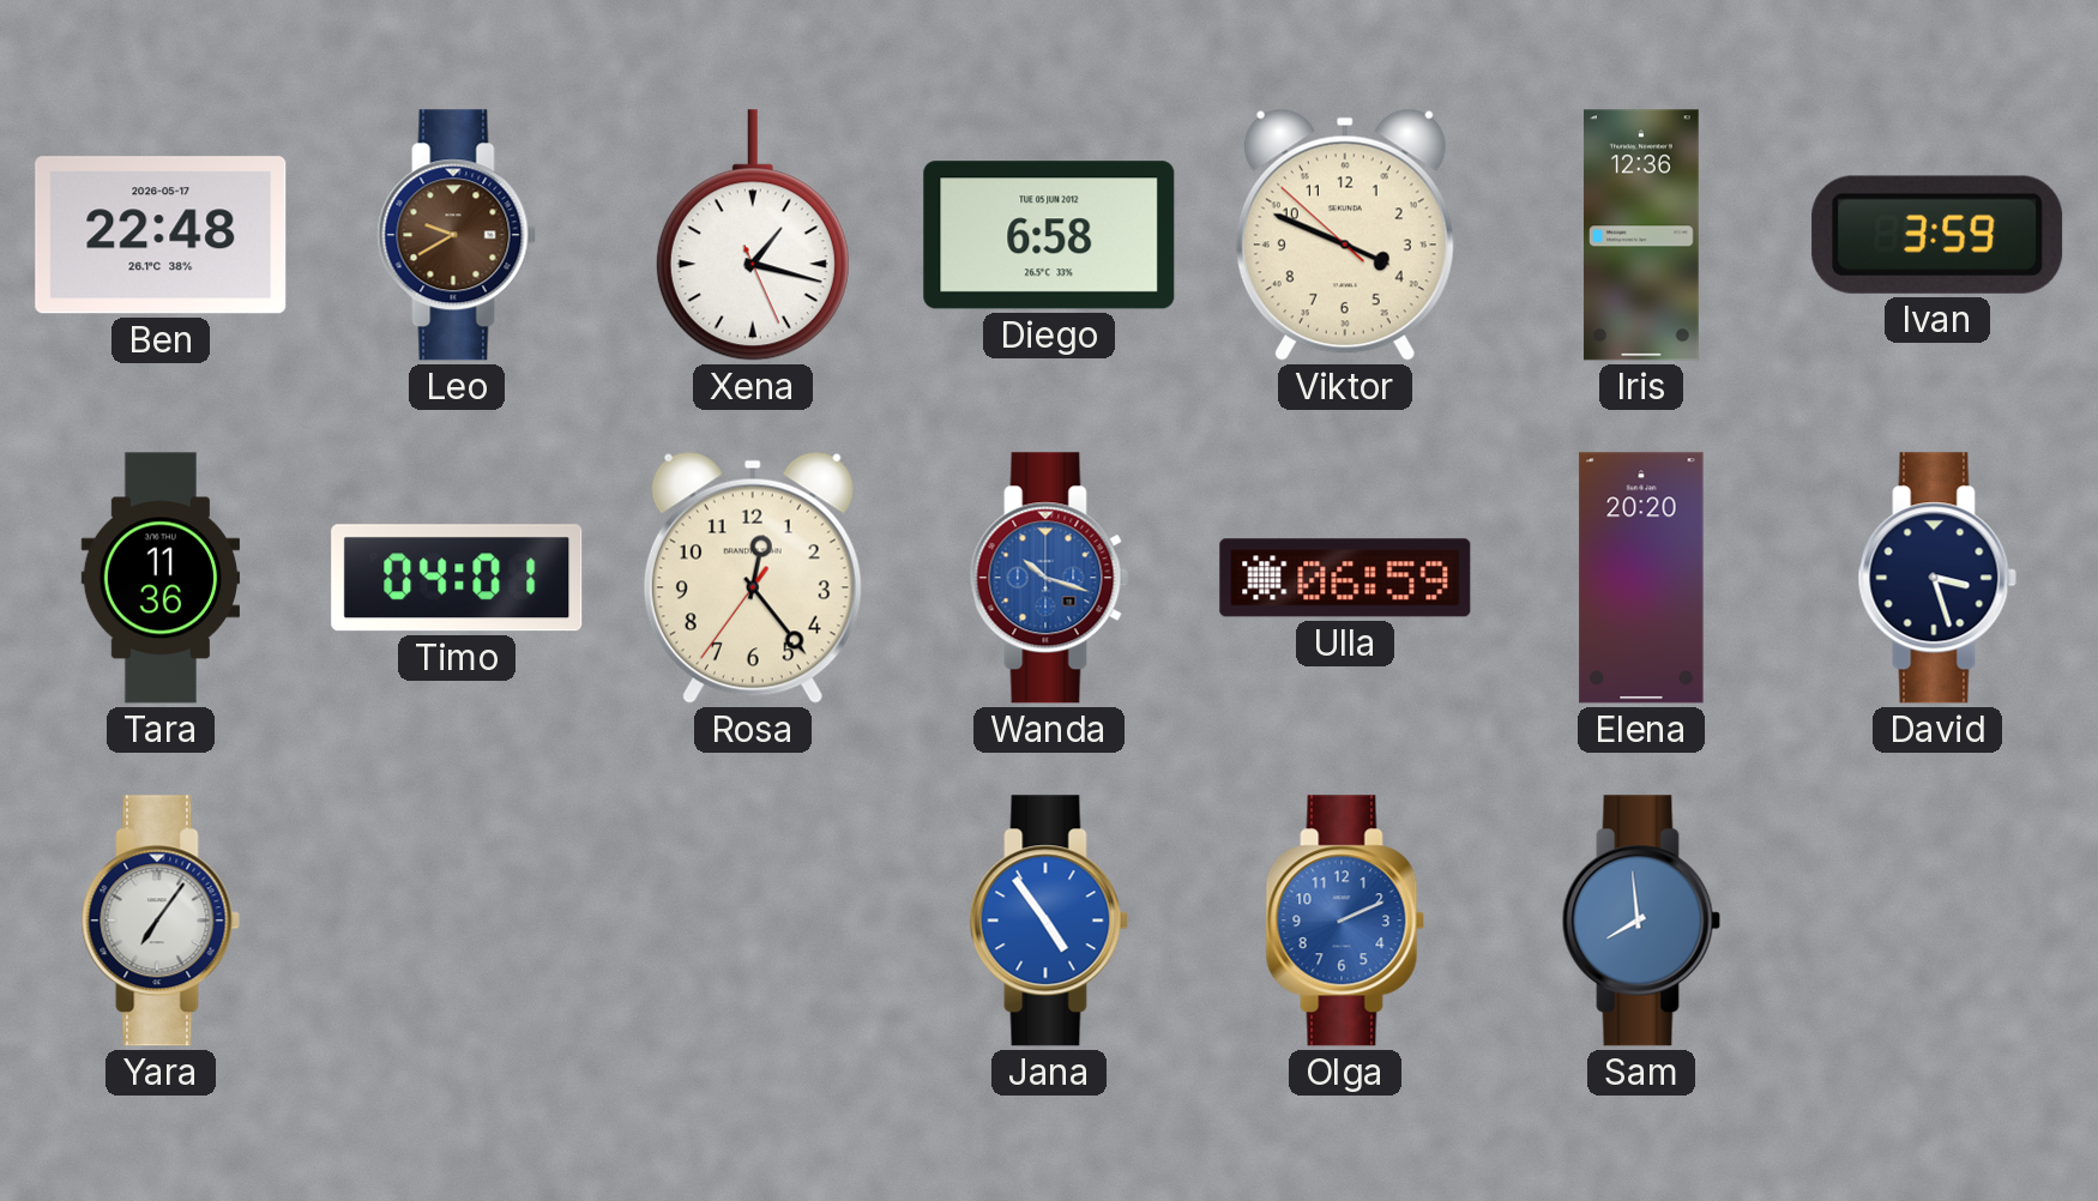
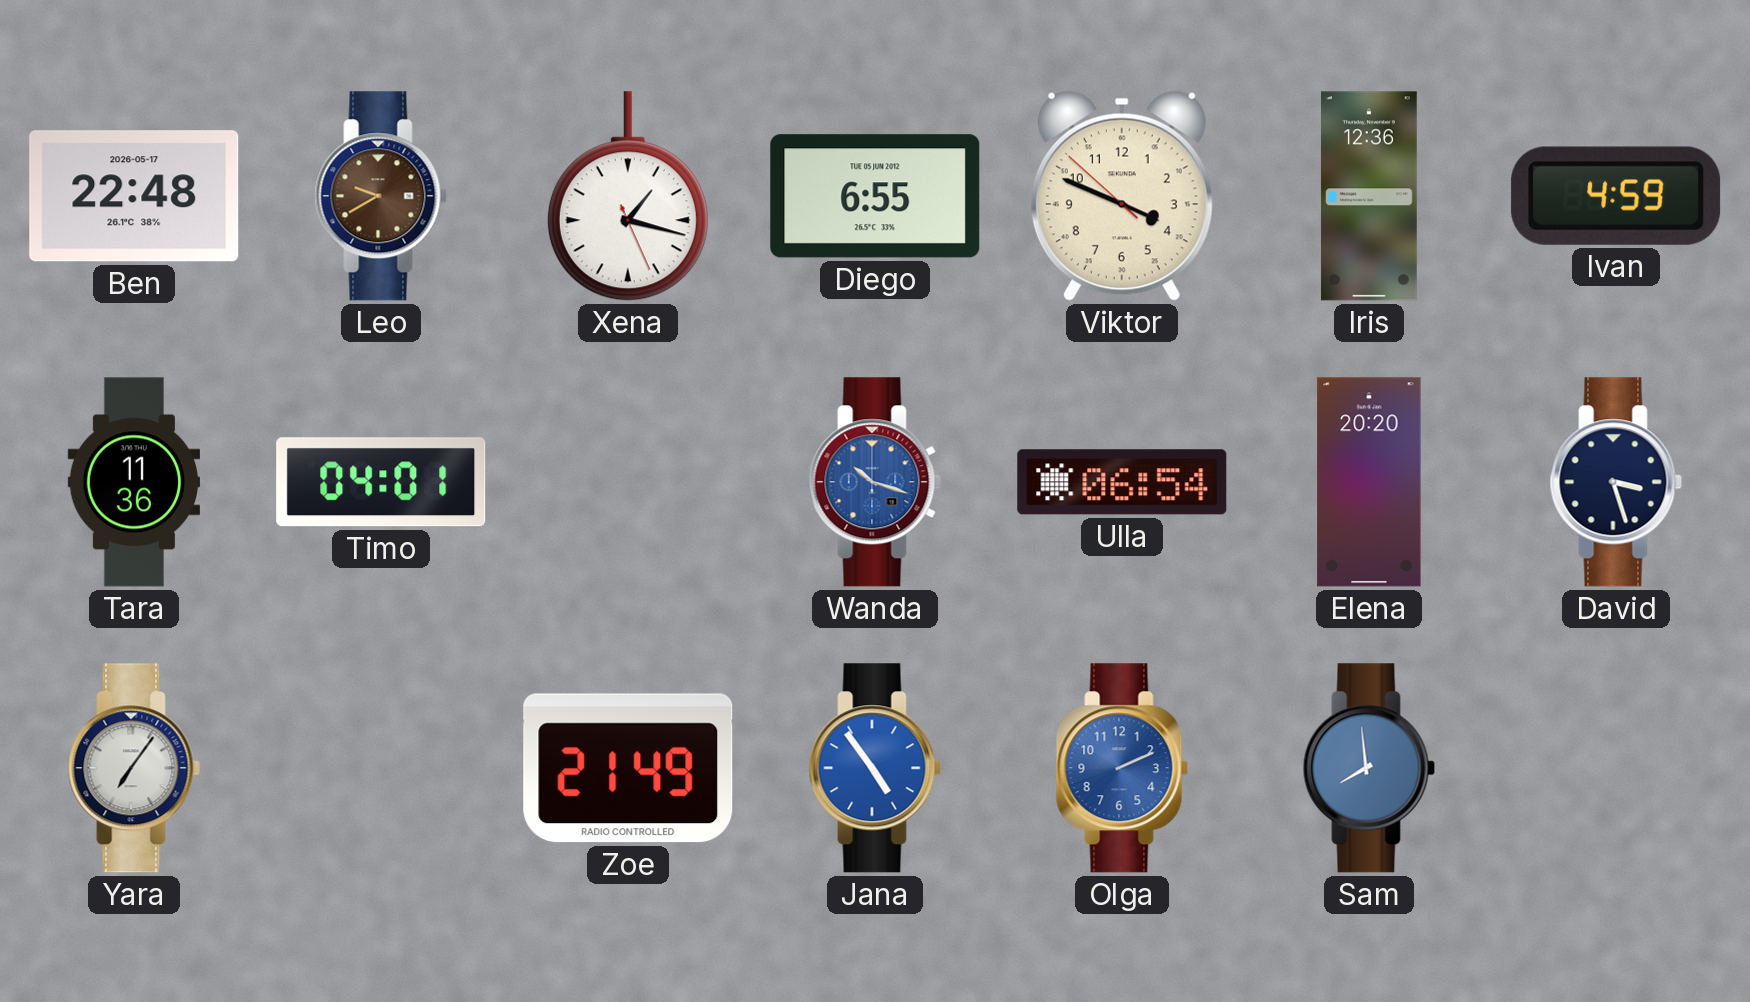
Diego: 6:58 -> 6:55 (875, 196)
Ivan: 3:59 -> 4:59 (1616, 196)
Rosa: 12:23 -> none (753, 578)
Ulla: 06:59 -> 06:54 (1122, 482)
Zoe: none -> 21:49 (628, 768)
